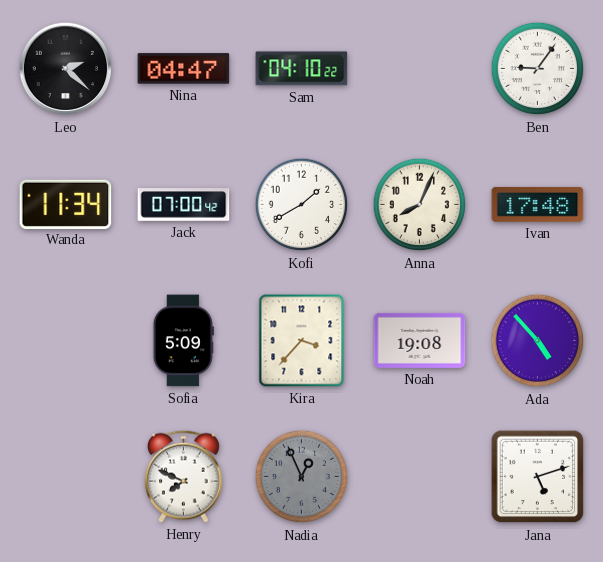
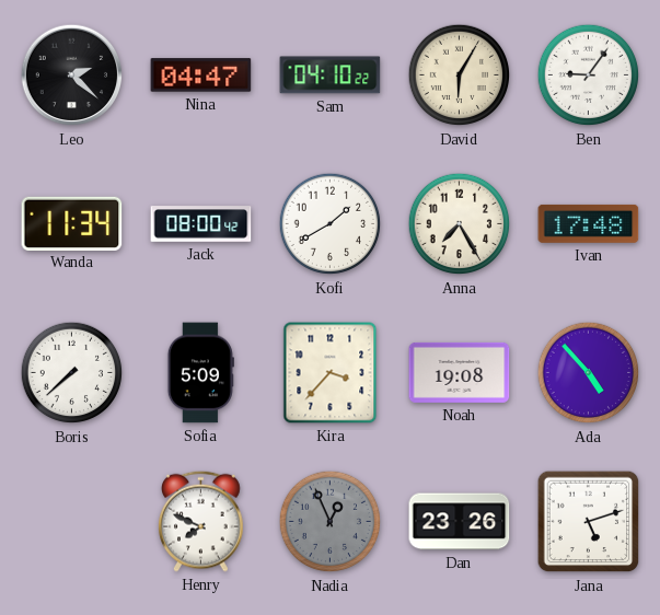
David: none -> 6:05 (460, 76)
Jack: 07:00 -> 08:00 (201, 224)
Anna: 8:04 -> 7:25 (460, 224)
Boris: none -> 7:38 (72, 373)
Dan: none -> 23:26 (460, 522)
